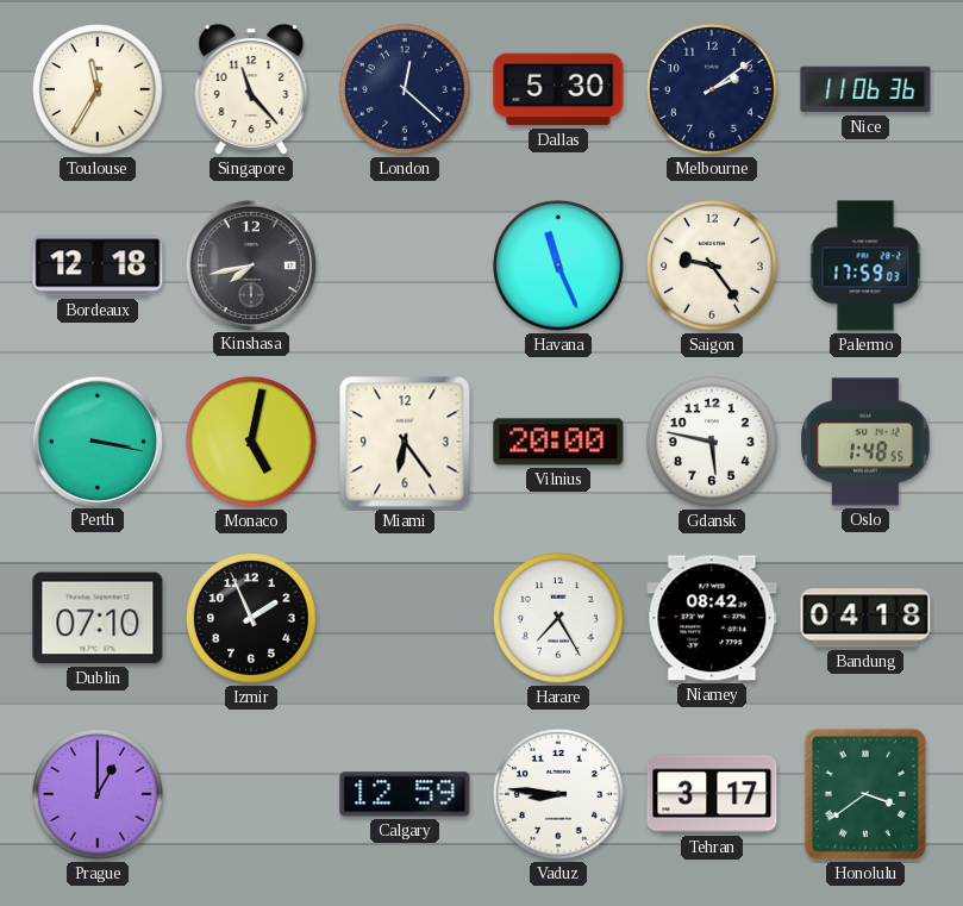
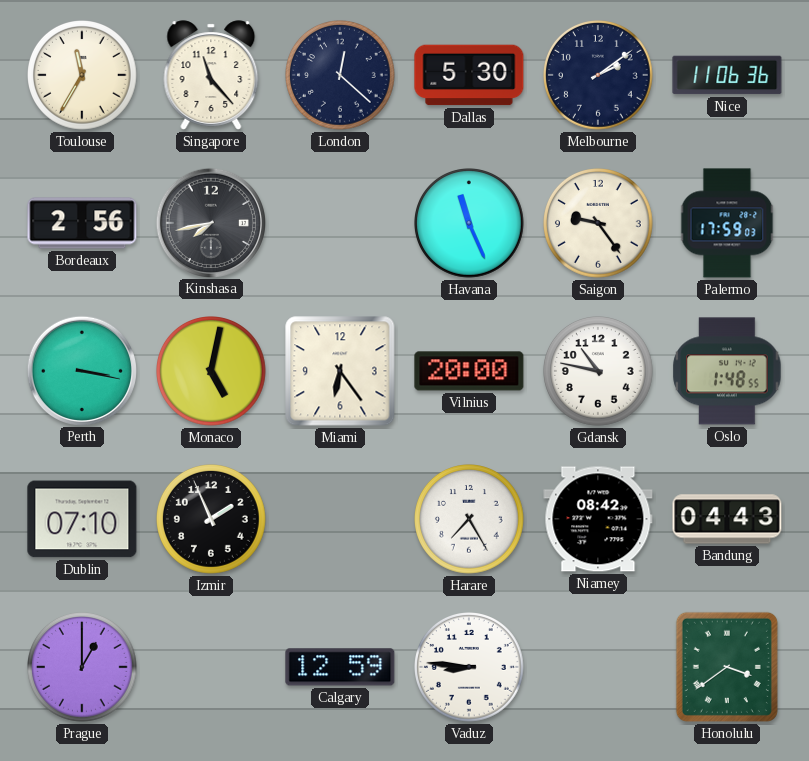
Bordeaux: 12:18 -> 2:56 (82, 223)
Gdansk: 5:47 -> 10:47 (599, 372)
Bandung: 04:18 -> 04:43 (727, 519)
Tehran: 3:17 -> none (712, 794)
